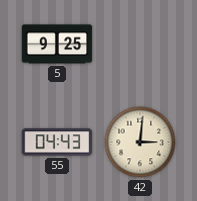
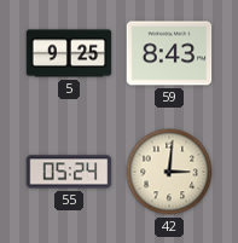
59: none -> 8:43 (169, 53)
55: 04:43 -> 05:24 (69, 172)
